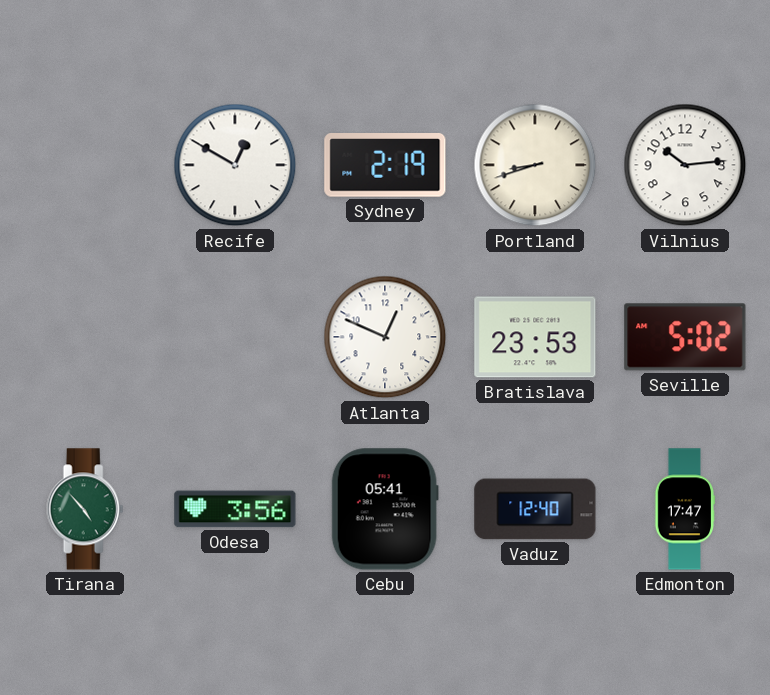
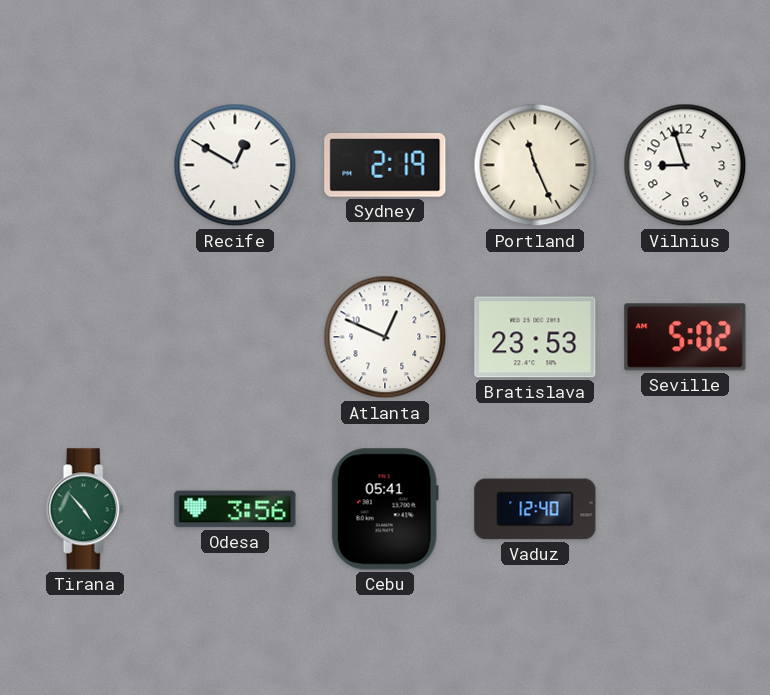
Portland: 8:42 -> 11:26 (535, 165)
Vilnius: 10:14 -> 8:57 (685, 165)
Edmonton: 17:47 -> none (684, 509)
